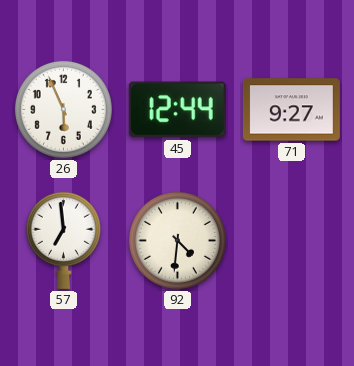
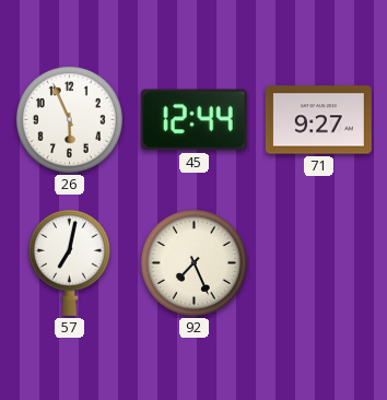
57: 6:59 -> 7:02 (69, 262)
92: 4:31 -> 7:26 (193, 262)
